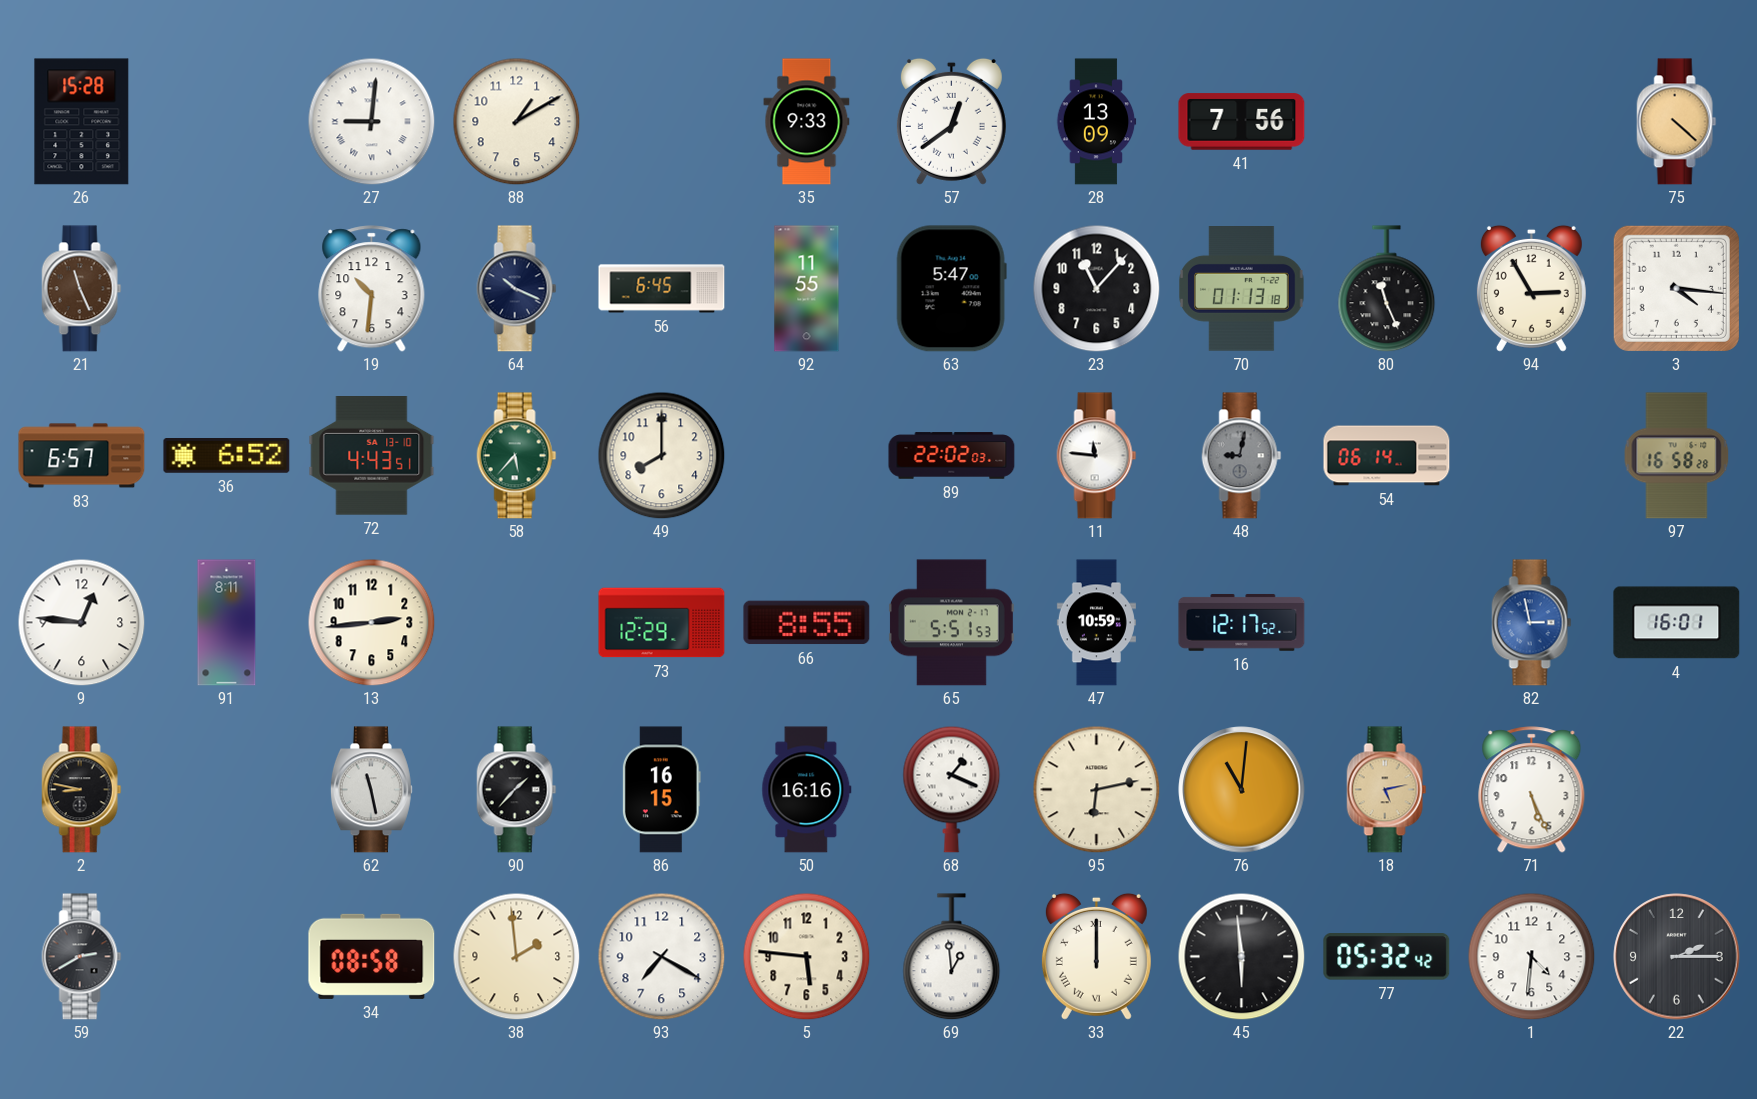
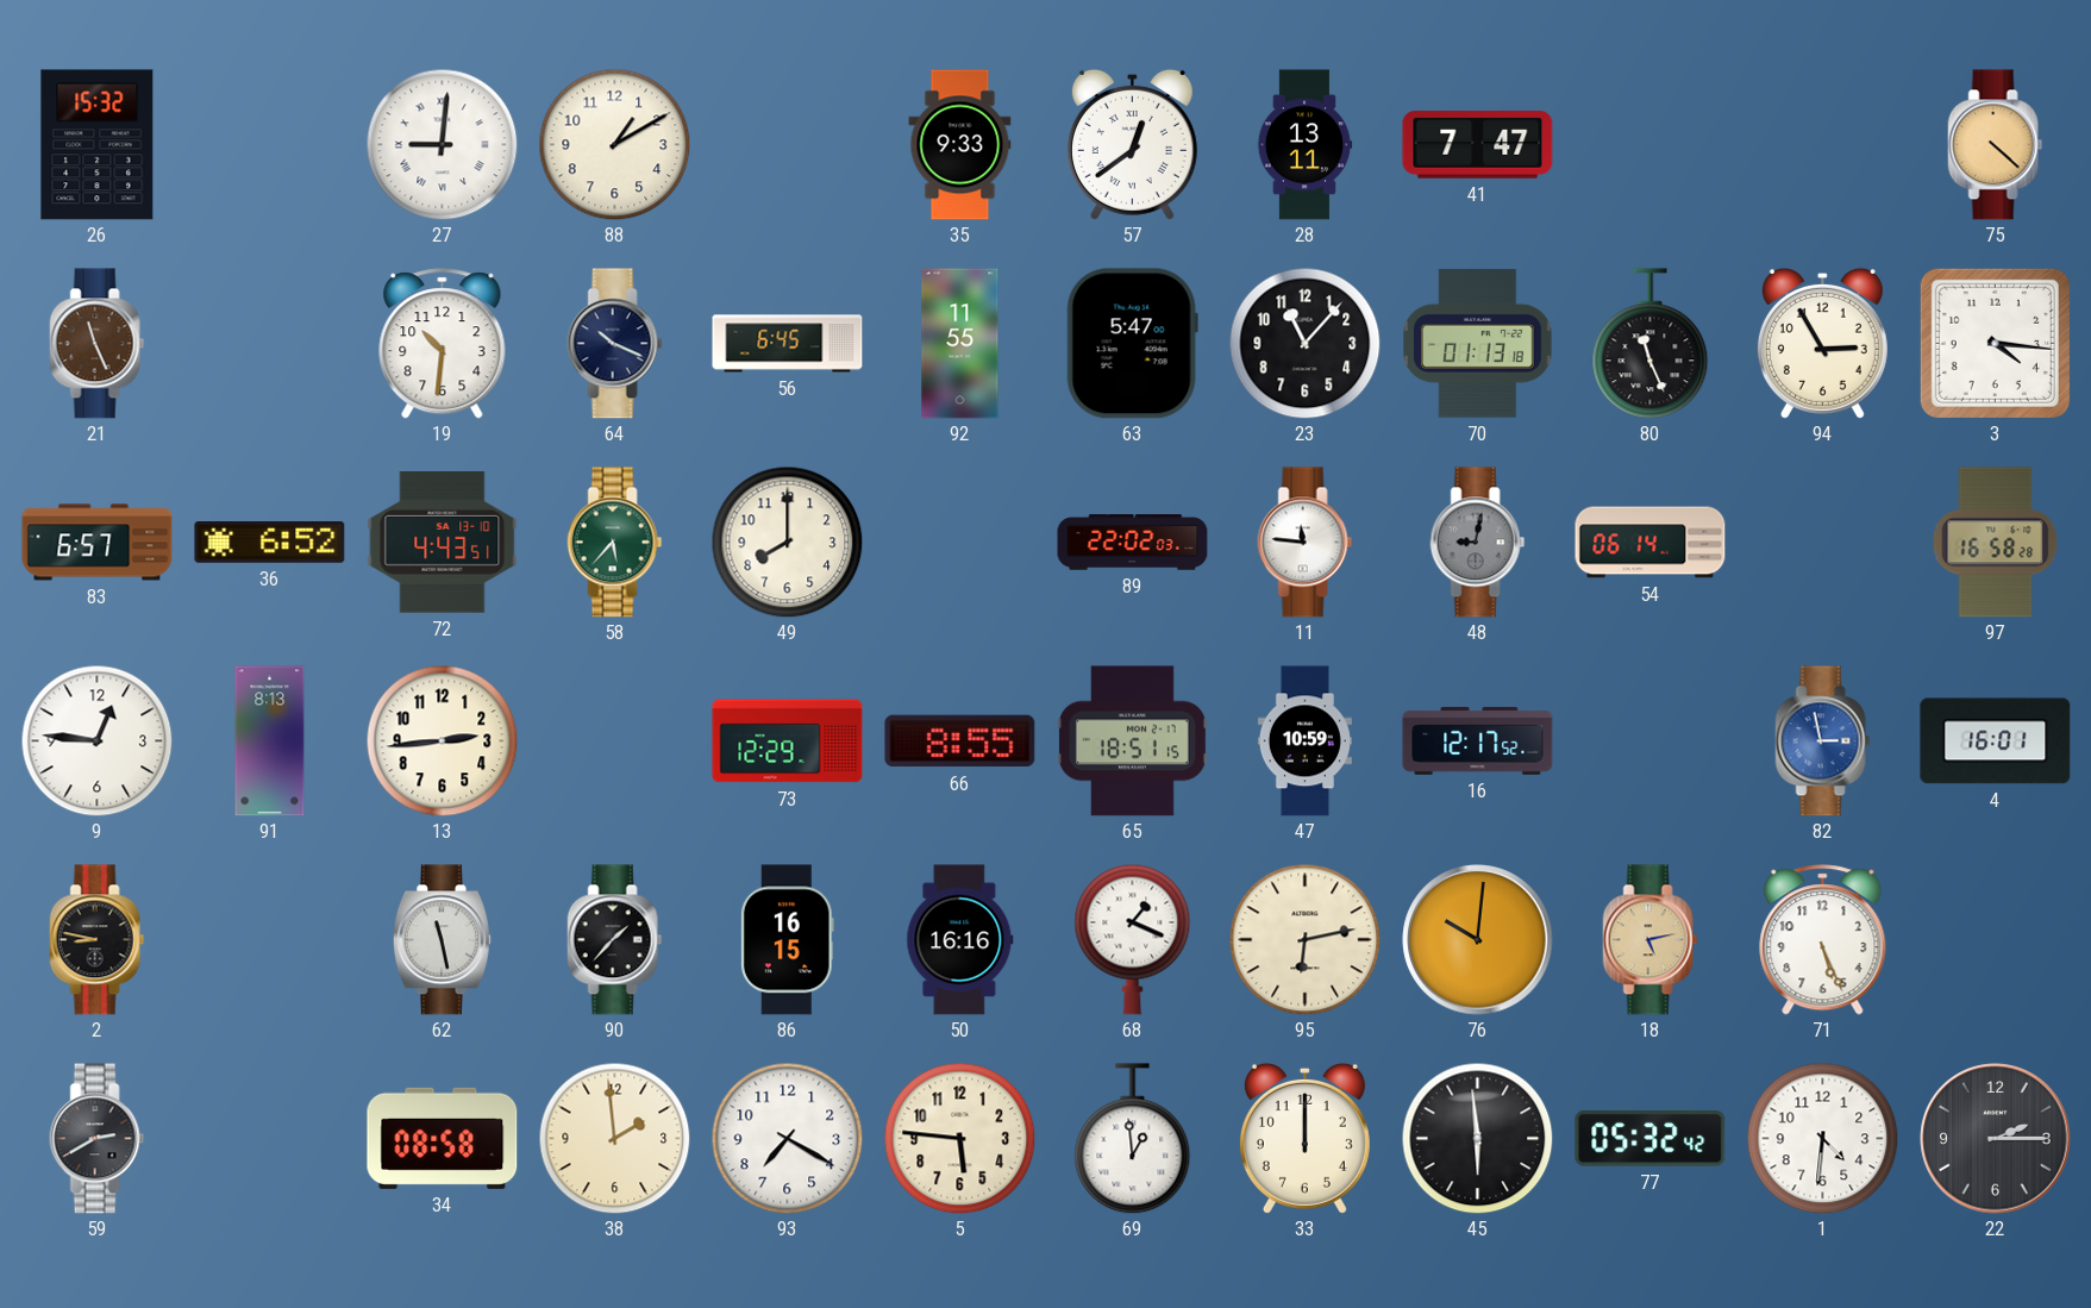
26: 15:28 -> 15:32 (98, 145)
28: 13:09 -> 13:11 (1304, 145)
41: 7:56 -> 7:47 (1478, 145)
91: 8:11 -> 8:13 (270, 741)
65: 5:51 -> 18:51 (1132, 741)
76: 11:01 -> 10:01 (1478, 940)
33 numerals: Roman -> Arabic (1304, 1138)
